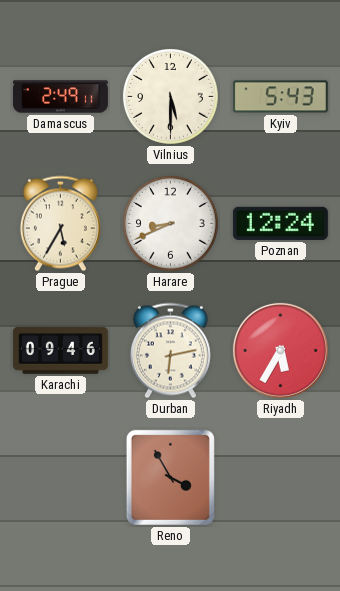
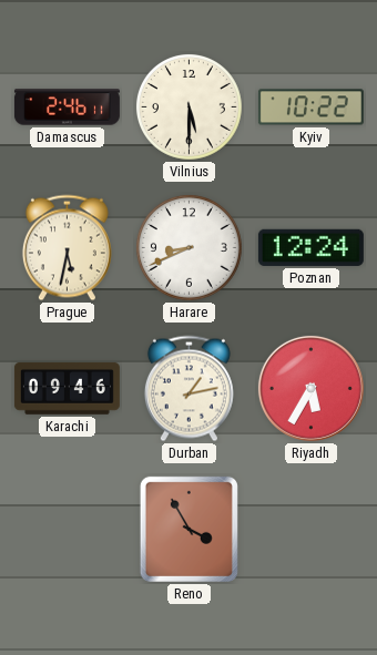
Damascus: 2:49 -> 2:46 (67, 108)
Kyiv: 5:43 -> 10:22 (310, 108)
Prague: 5:35 -> 5:32 (67, 248)
Durban: 6:13 -> 1:13 (188, 389)
